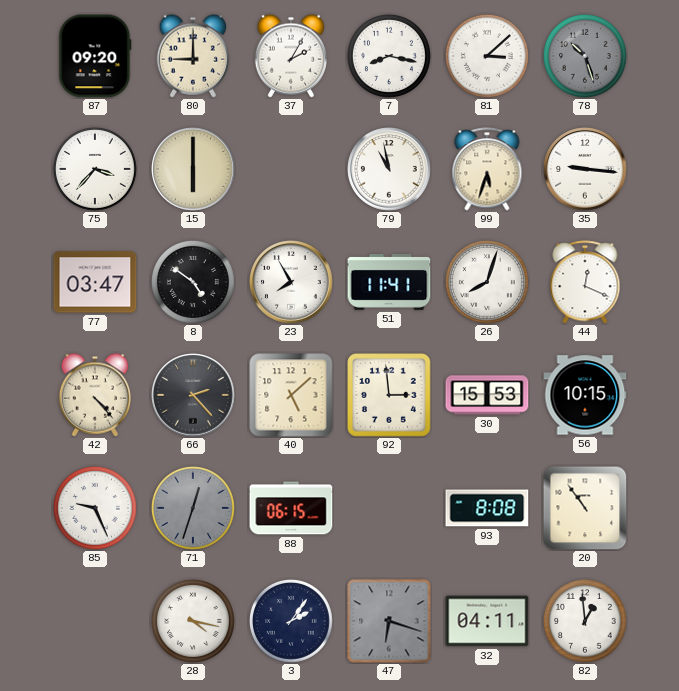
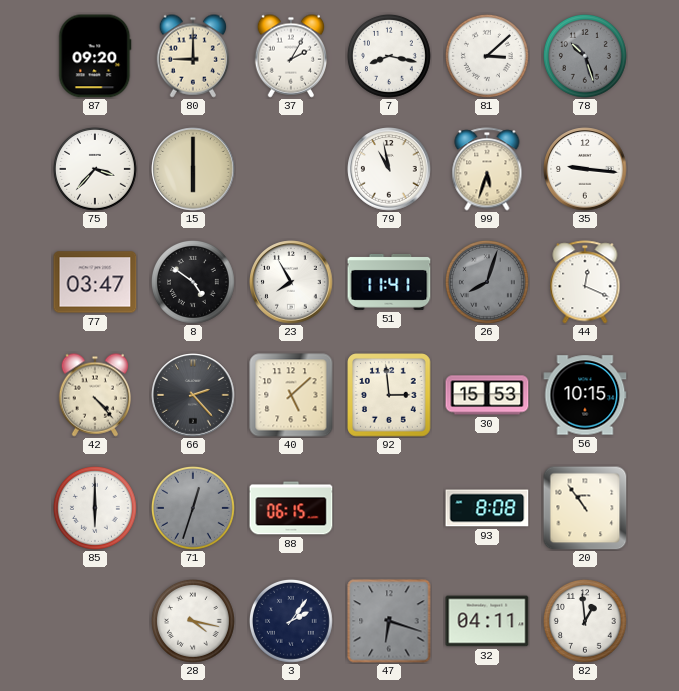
26 dial: white -> grey (487, 282)
85: 9:26 -> 6:00 (95, 508)
